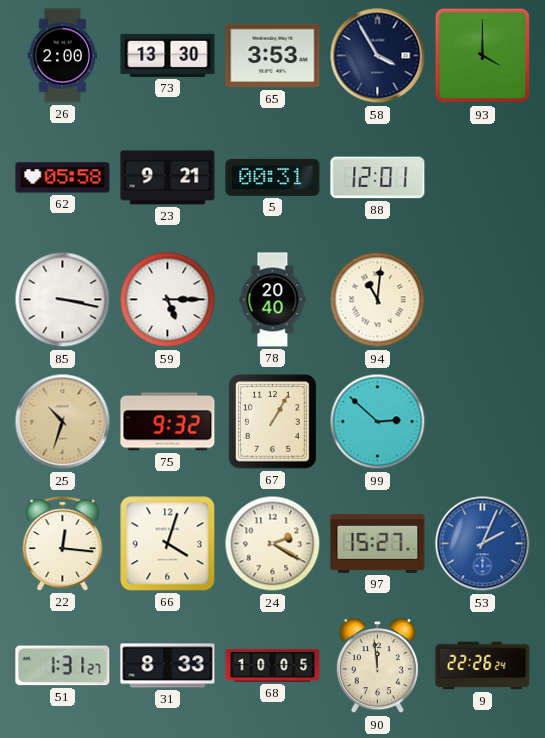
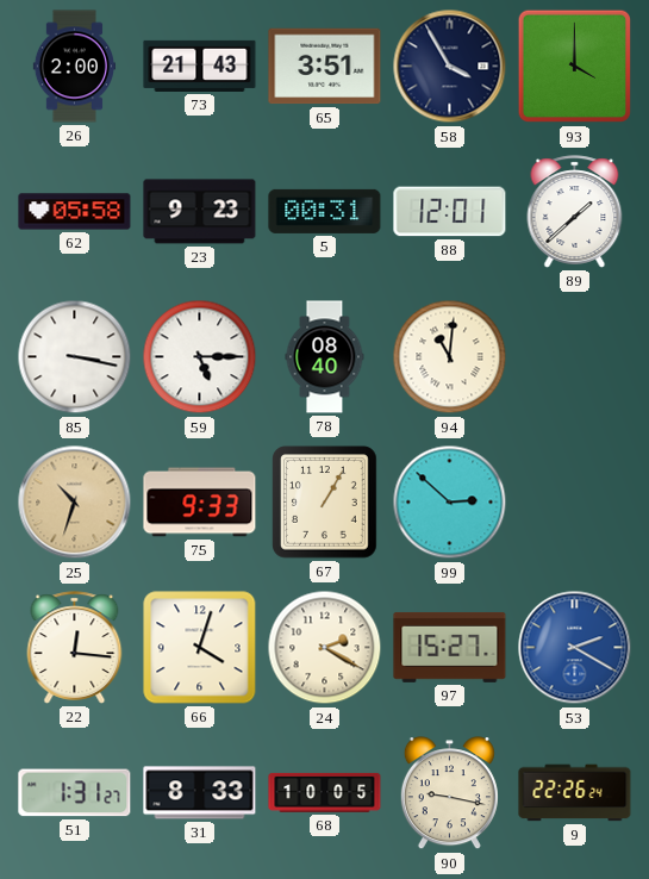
73: 13:30 -> 21:43 (200, 66)
65: 3:53 -> 3:51 (325, 67)
23: 9:21 -> 9:23 (200, 212)
89: none -> 1:38 (575, 212)
78: 20:40 -> 08:40 (325, 357)
75: 9:32 -> 9:33 (200, 503)
53: 2:04 -> 2:20 (575, 648)
90: 11:59 -> 9:17 (449, 793)
